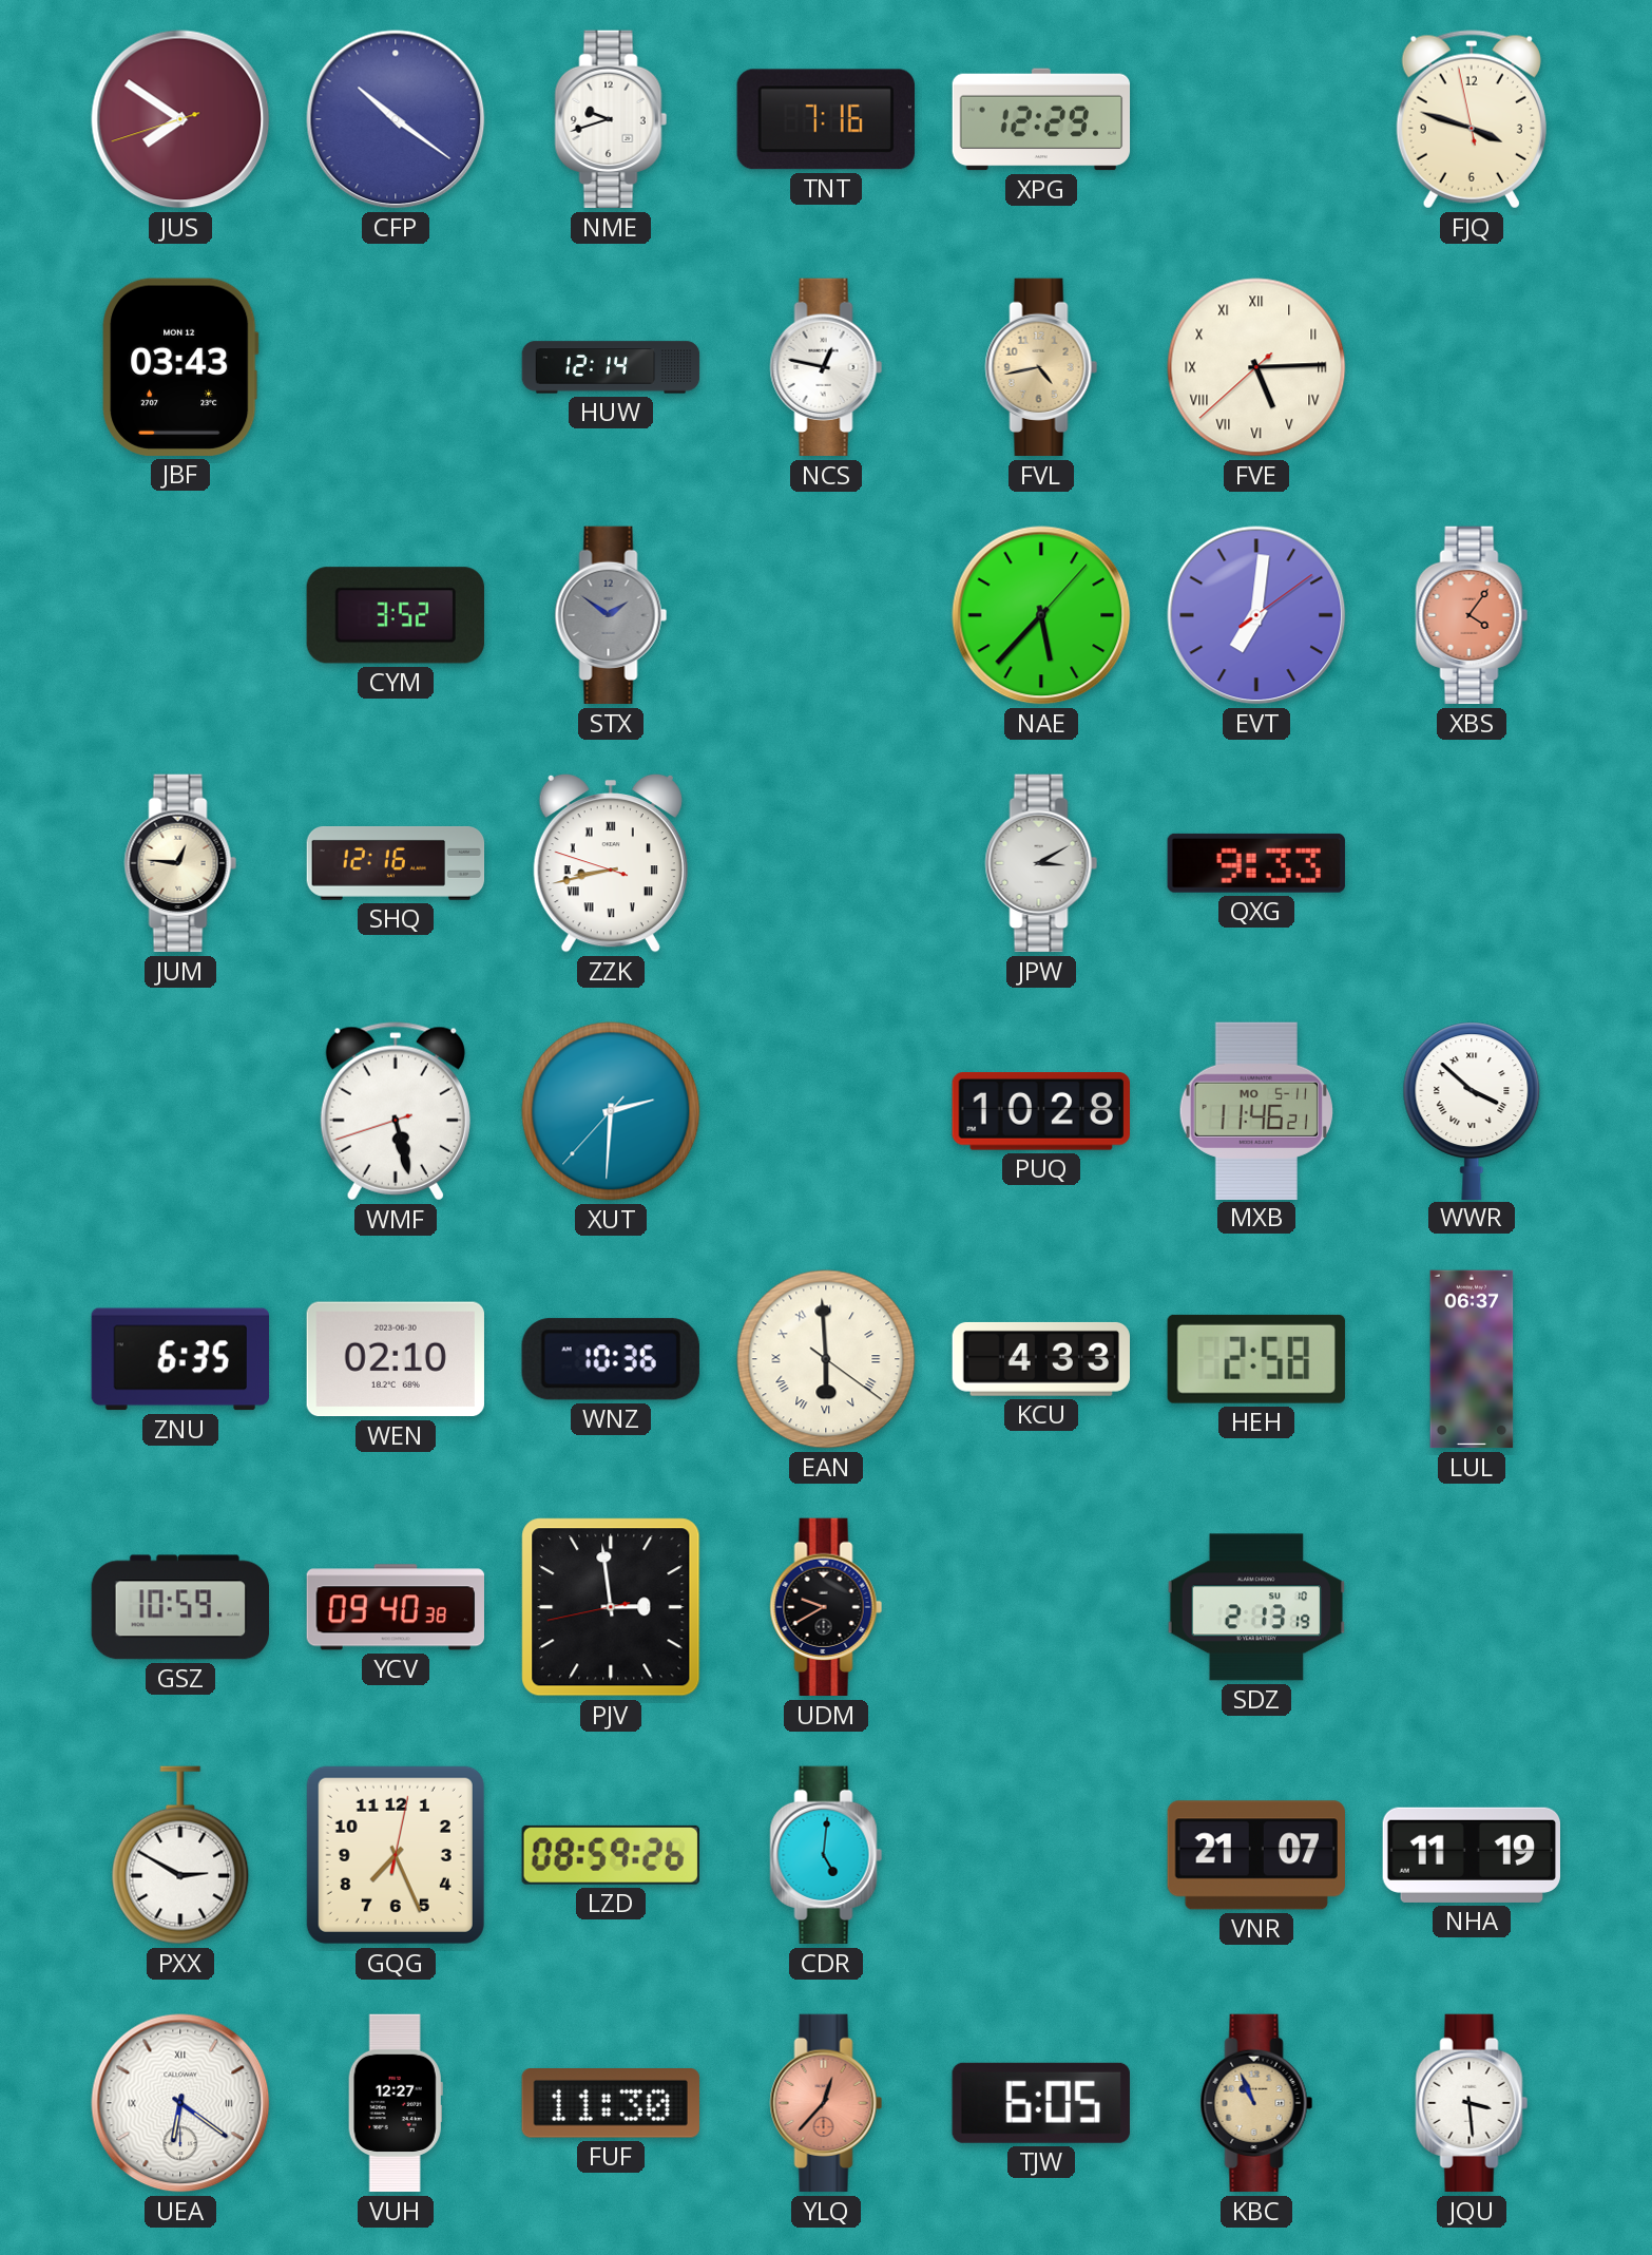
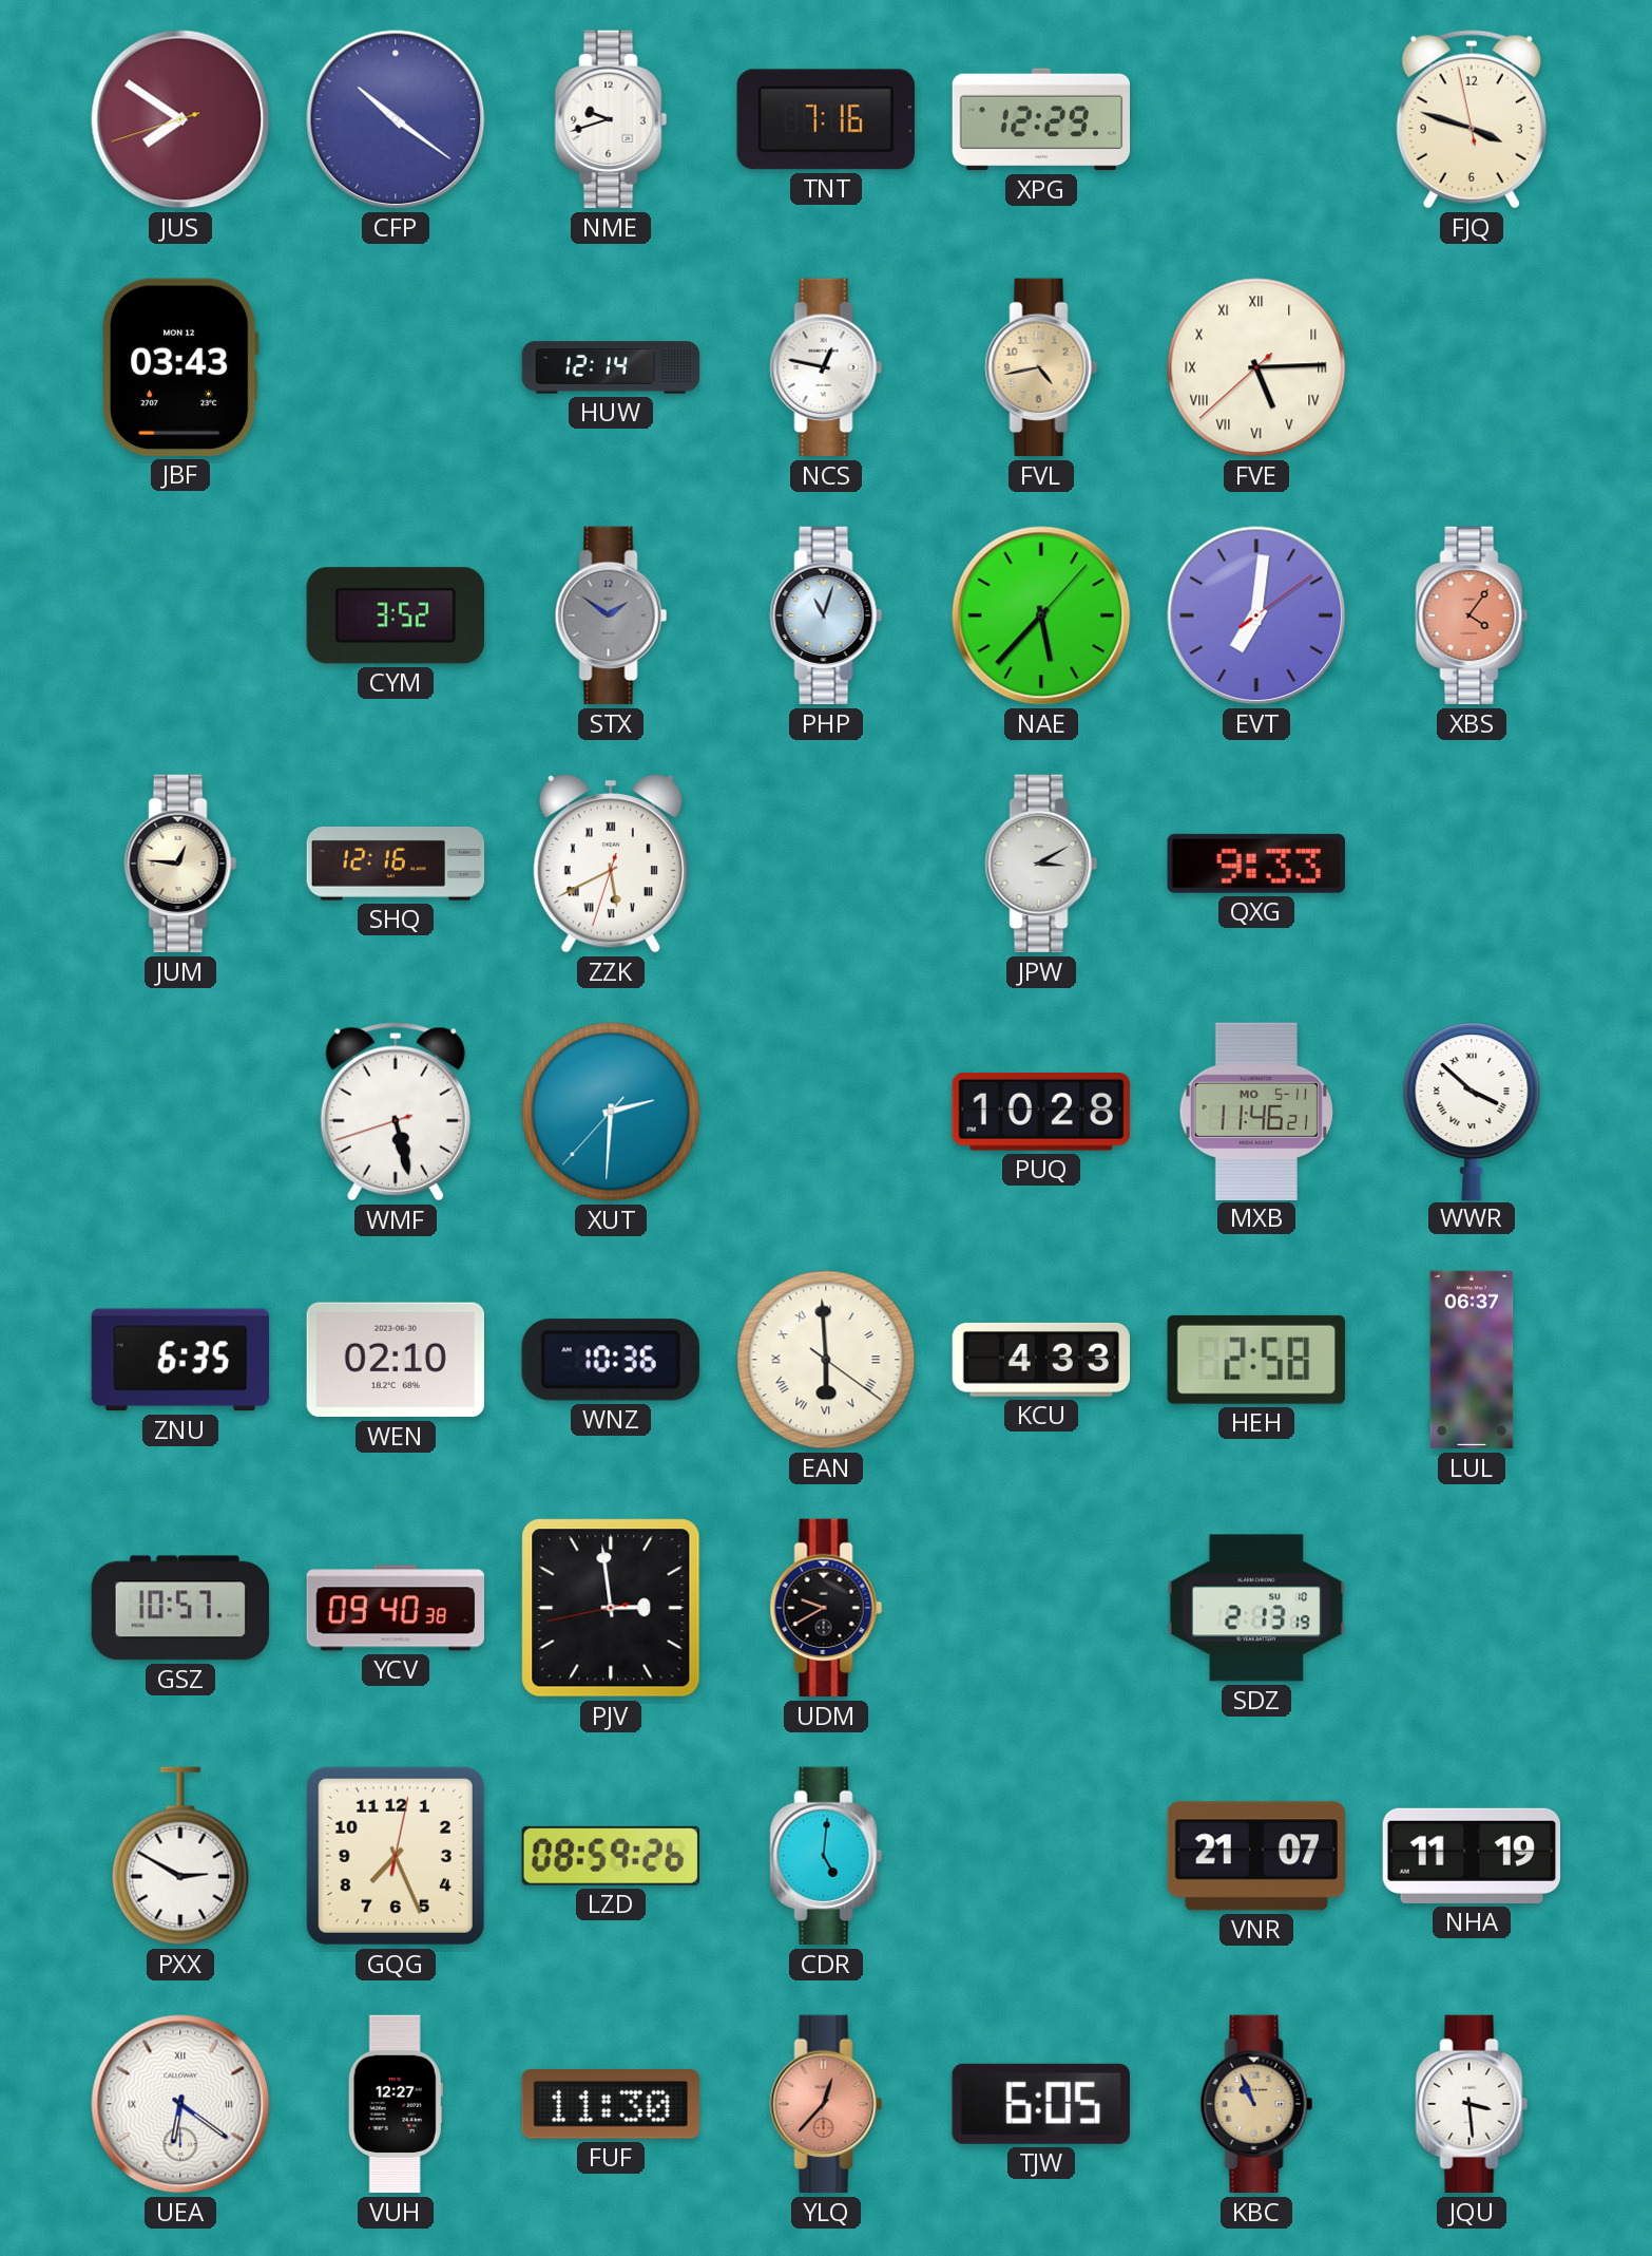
PHP: none -> 11:03 (826, 615)
ZZK: 8:42 -> 5:40 (611, 864)
GSZ: 10:59 -> 10:57 (179, 1608)
